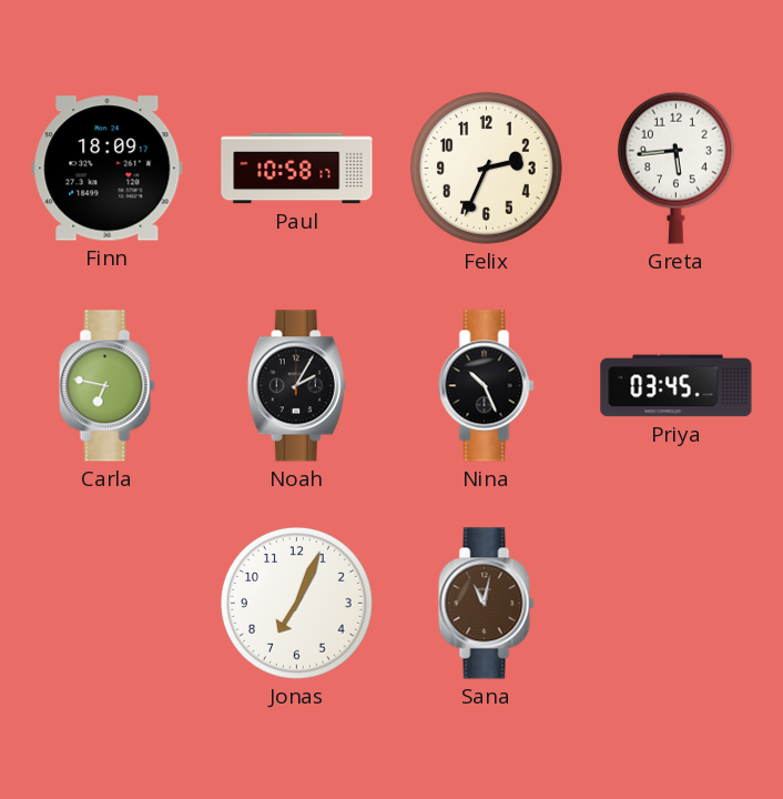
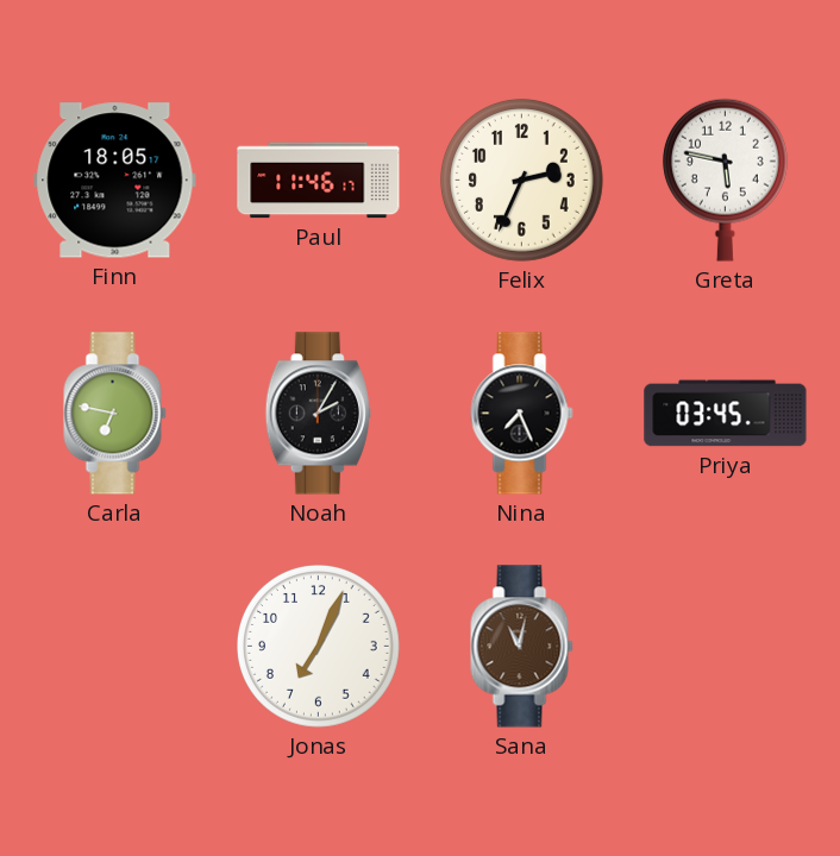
Finn: 18:09 -> 18:05 (115, 181)
Paul: 10:58 -> 11:46 (319, 181)
Greta: 5:44 -> 5:47 (725, 180)
Nina: 10:26 -> 7:26 (522, 414)
